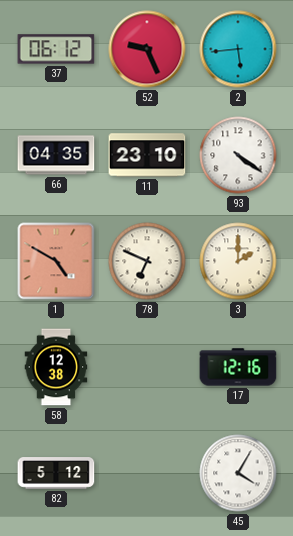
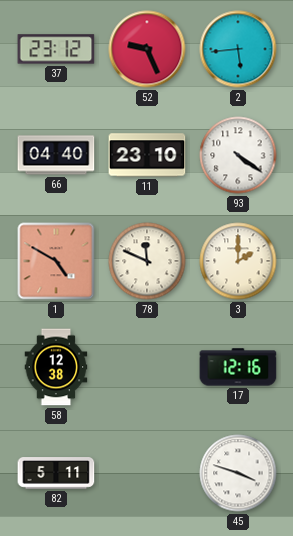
37: 06:12 -> 23:12 (56, 49)
66: 04:35 -> 04:40 (56, 155)
78: 6:49 -> 11:49 (147, 261)
82: 5:12 -> 5:11 (56, 473)
45: 4:05 -> 3:48 (238, 473)
